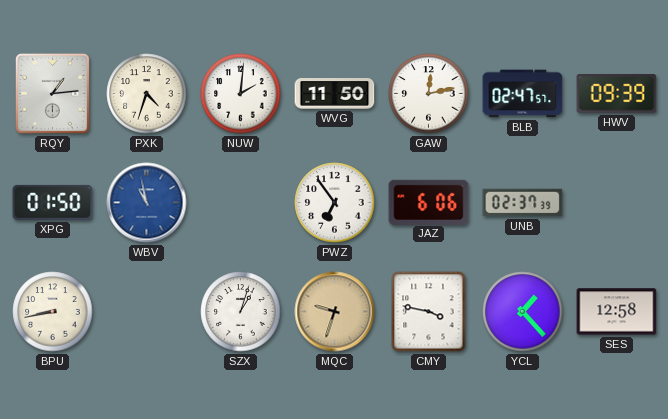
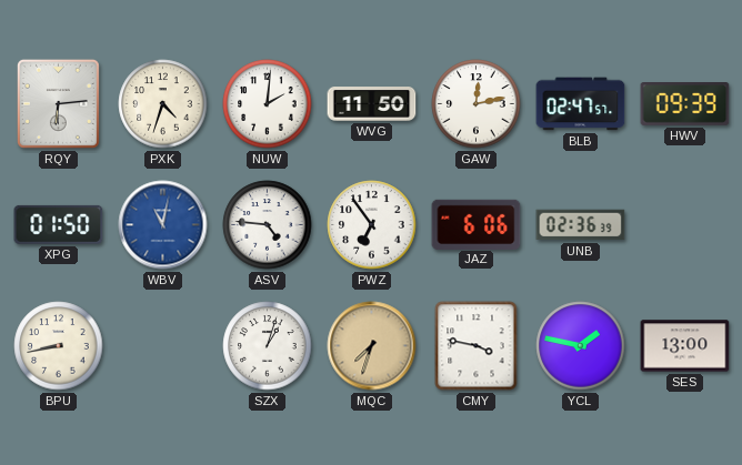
RQY: 1:14 -> 6:14 (58, 103)
WBV: 10:58 -> 11:02 (163, 225)
ASV: none -> 4:46 (268, 225)
UNB: 02:37 -> 02:36 (581, 225)
MQC: 9:33 -> 7:33 (372, 346)
YCL: 1:23 -> 1:47 (581, 346)
SES: 12:58 -> 13:00 (685, 346)
